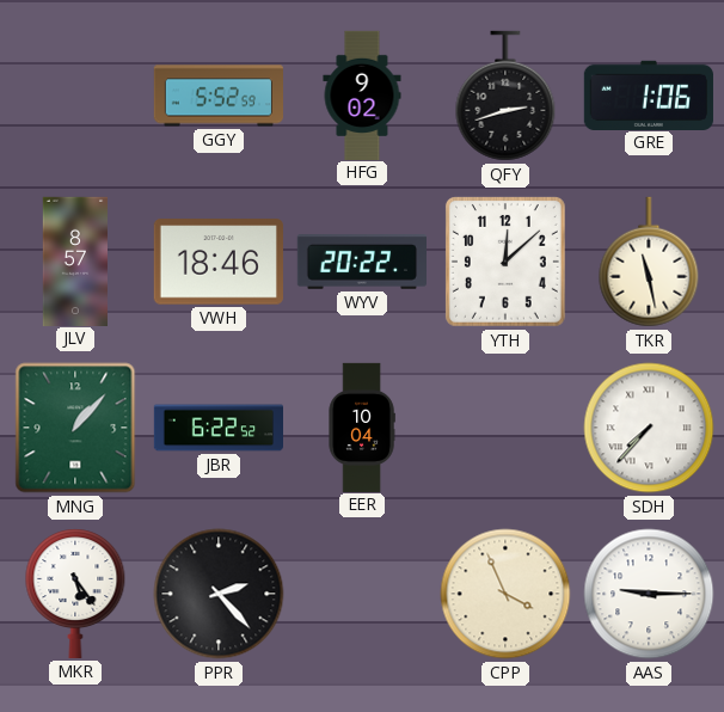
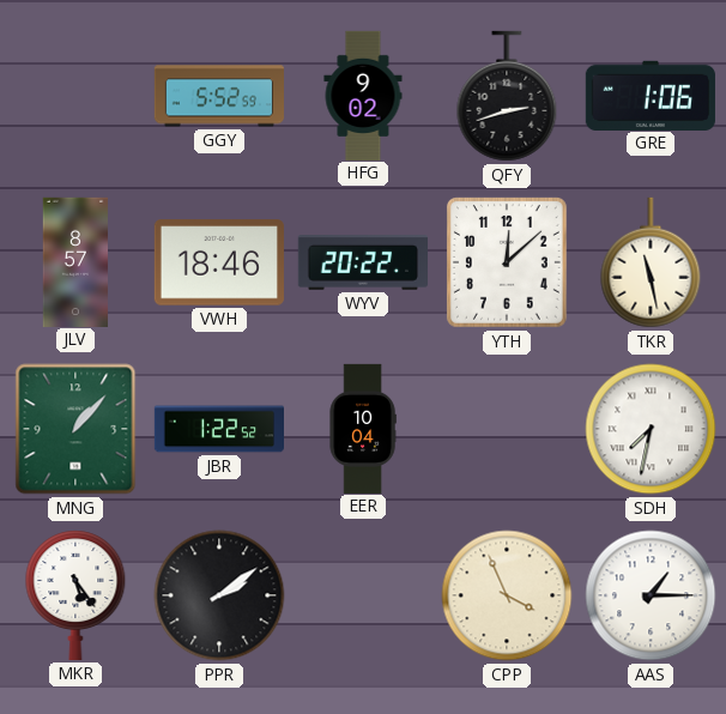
JBR: 6:22 -> 1:22 (219, 429)
SDH: 7:37 -> 7:32 (651, 429)
PPR: 2:23 -> 2:09 (219, 595)
AAS: 9:15 -> 1:15 (651, 595)
